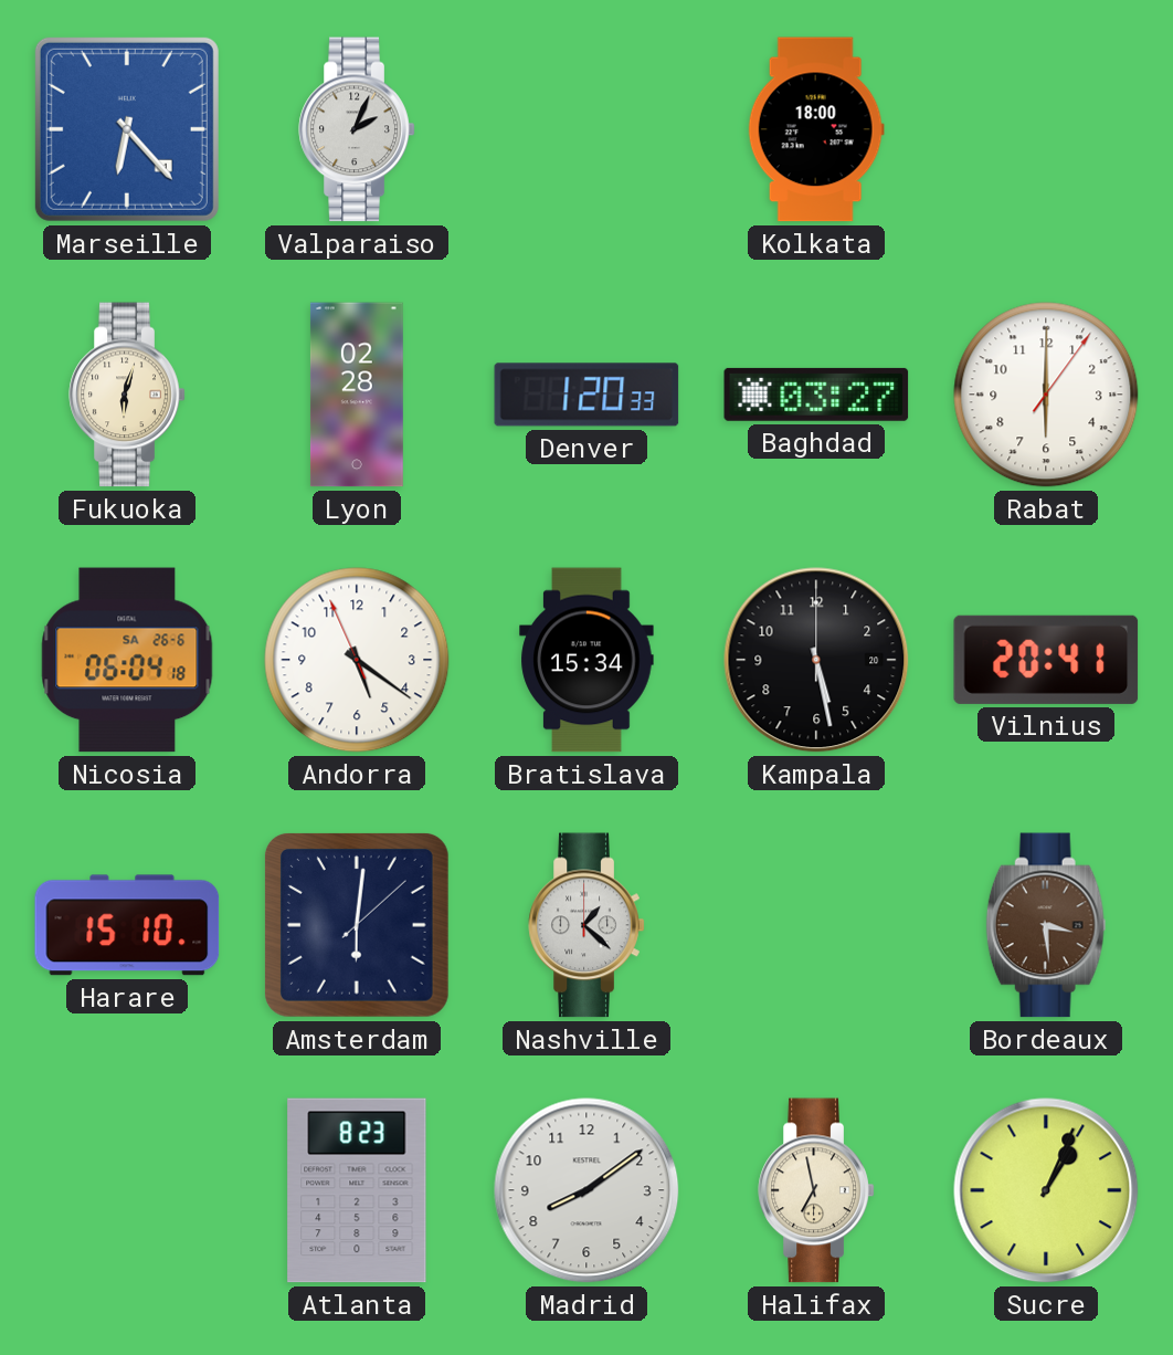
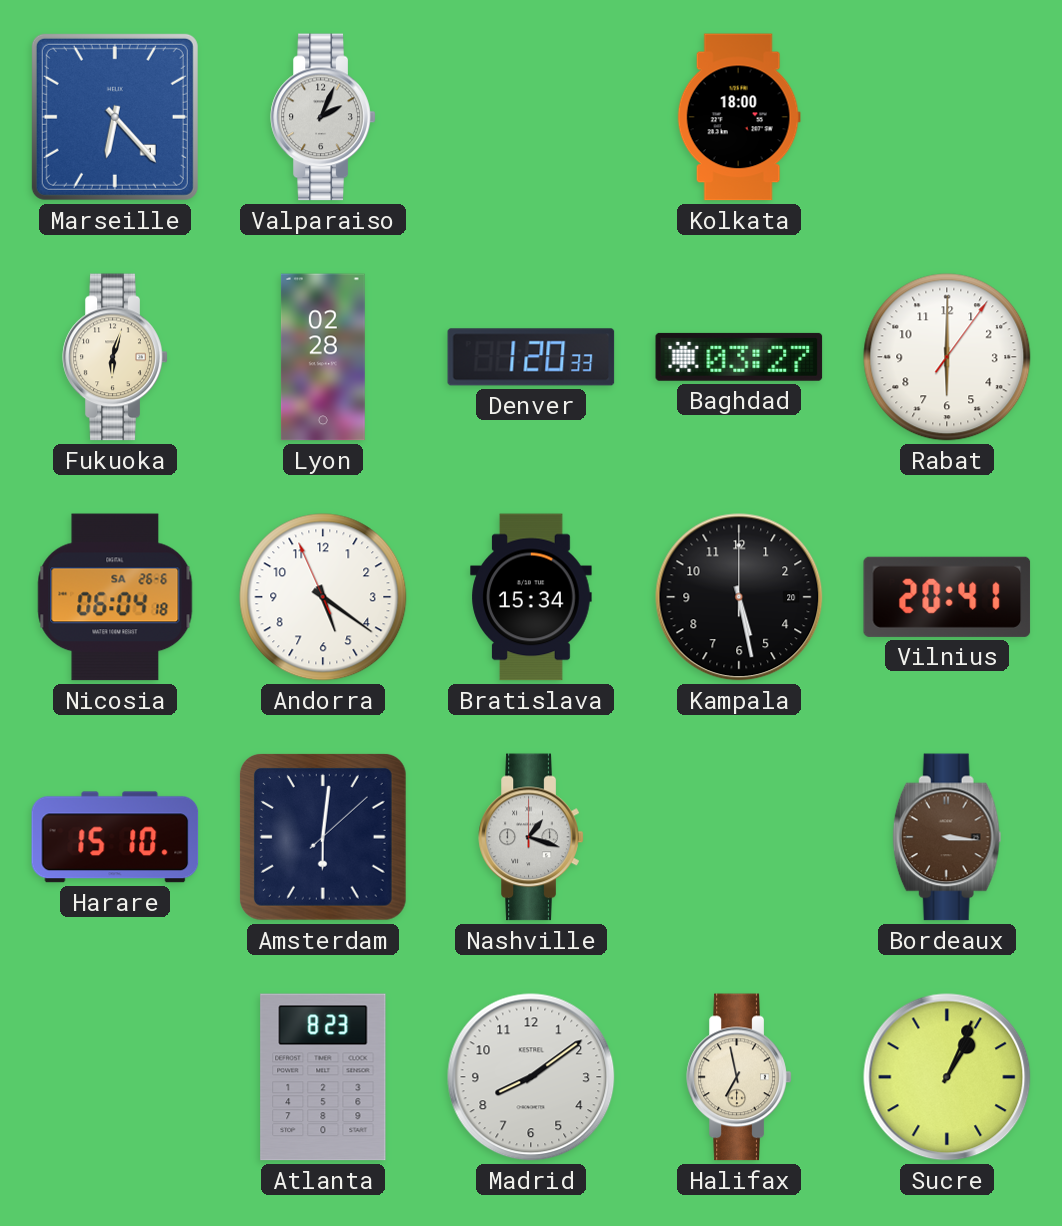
Nashville: 1:22 -> 1:18 (531, 837)
Bordeaux: 3:29 -> 3:16 (947, 837)
